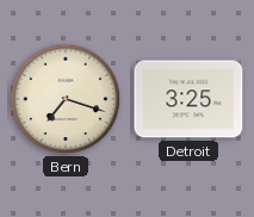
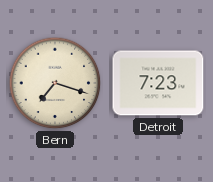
Detroit: 3:25 -> 7:23 (158, 83)
